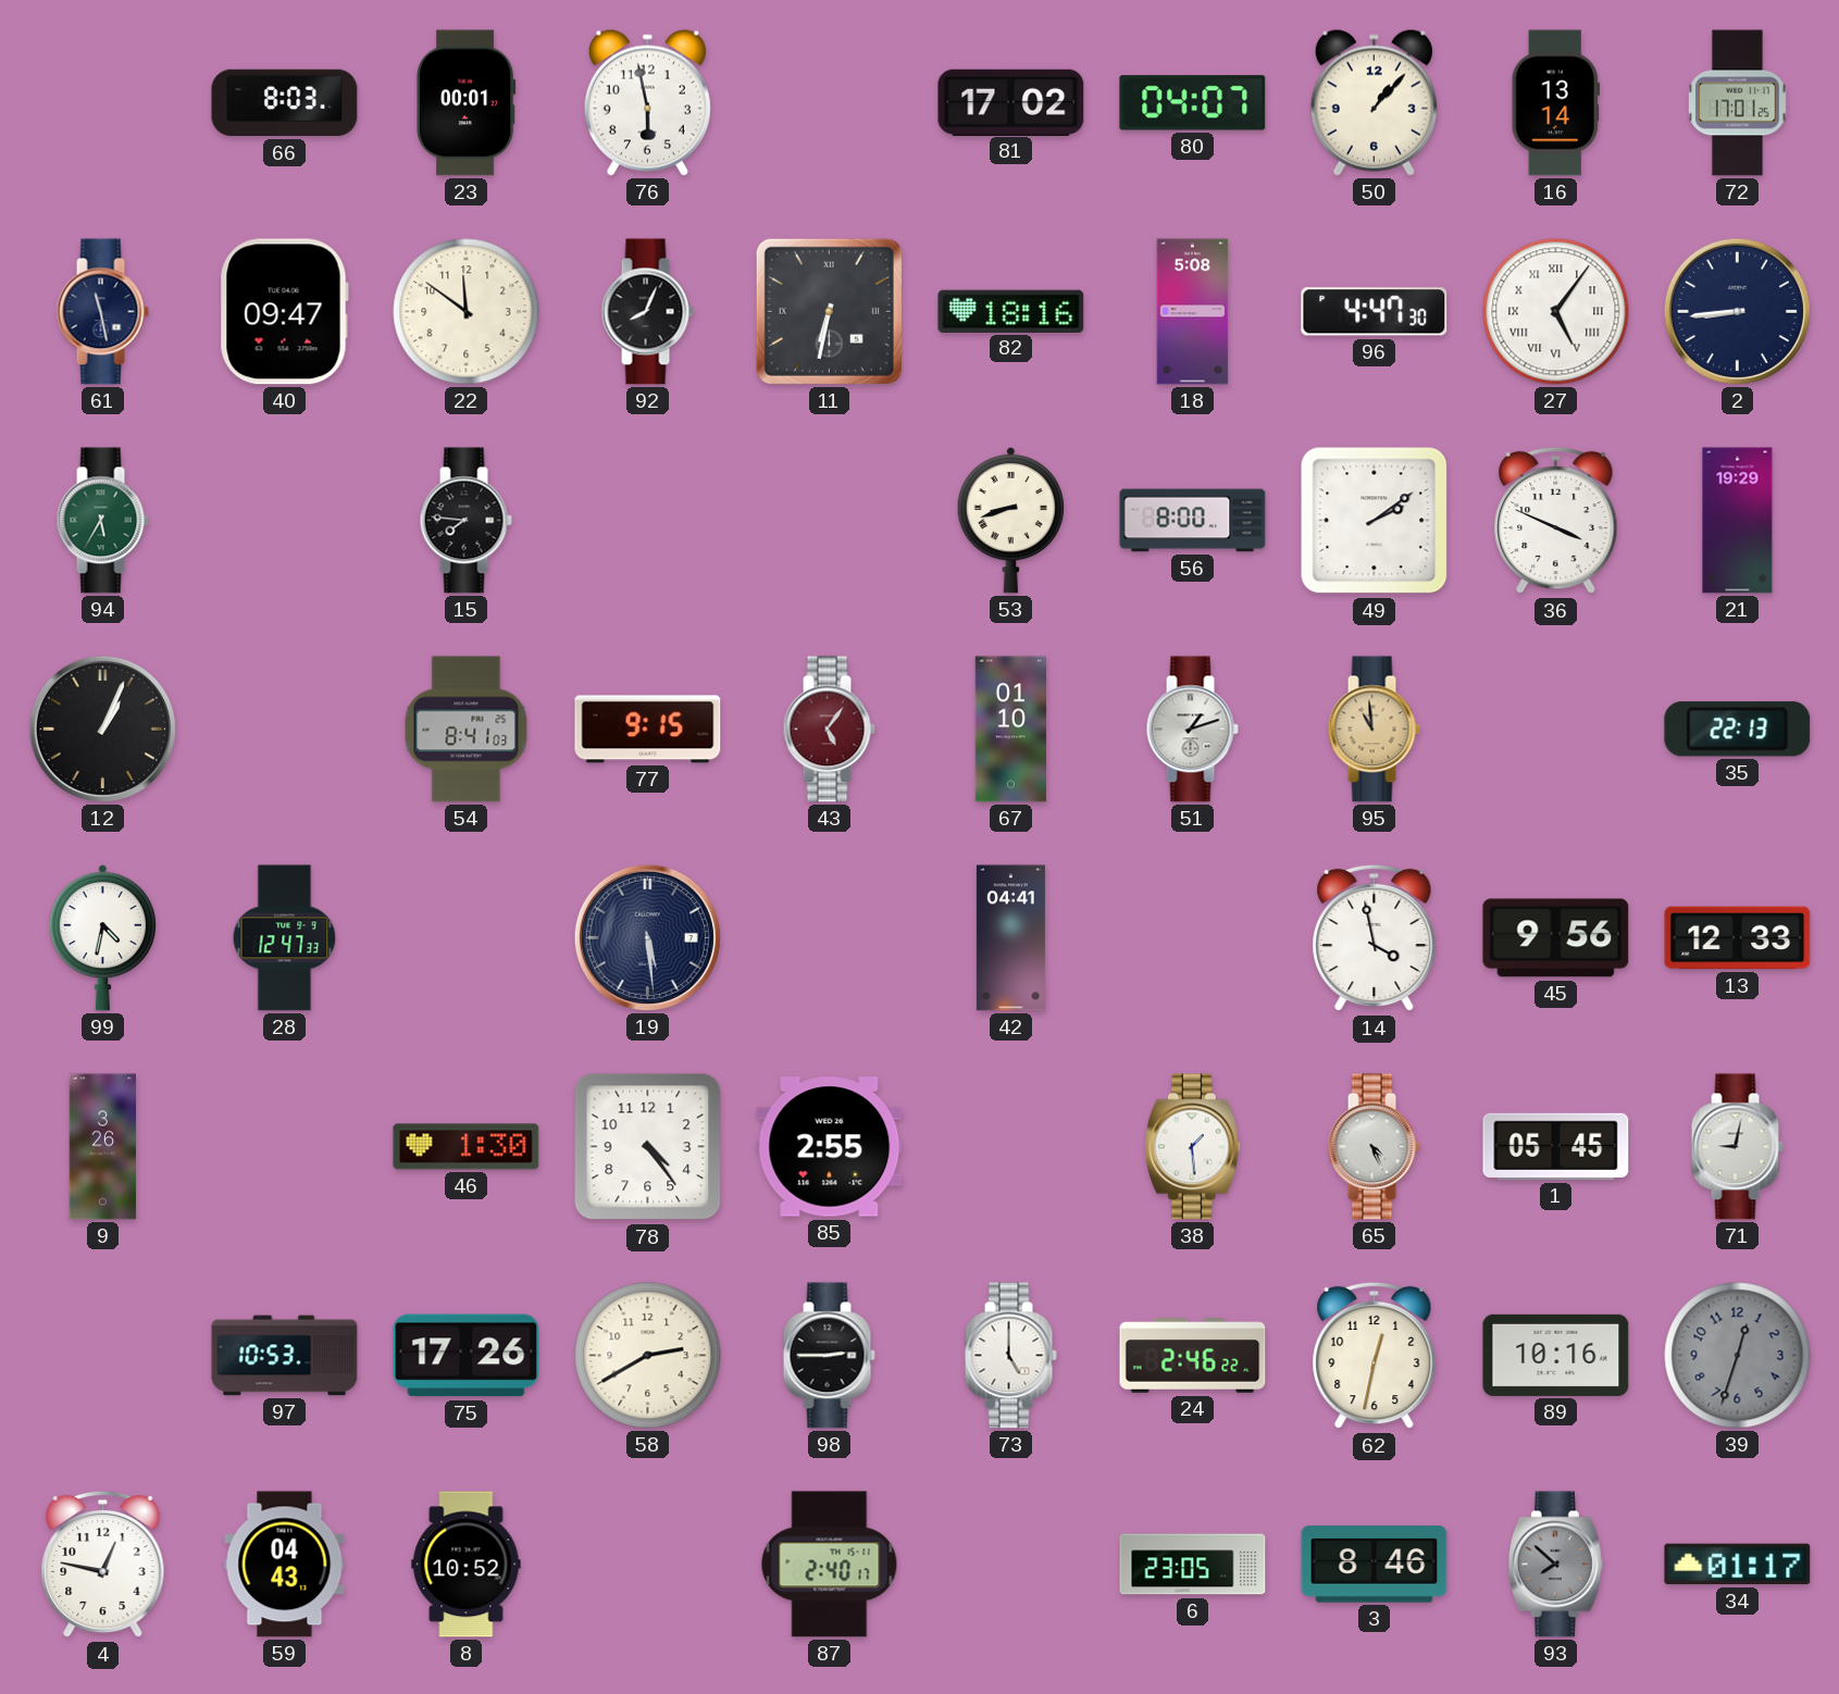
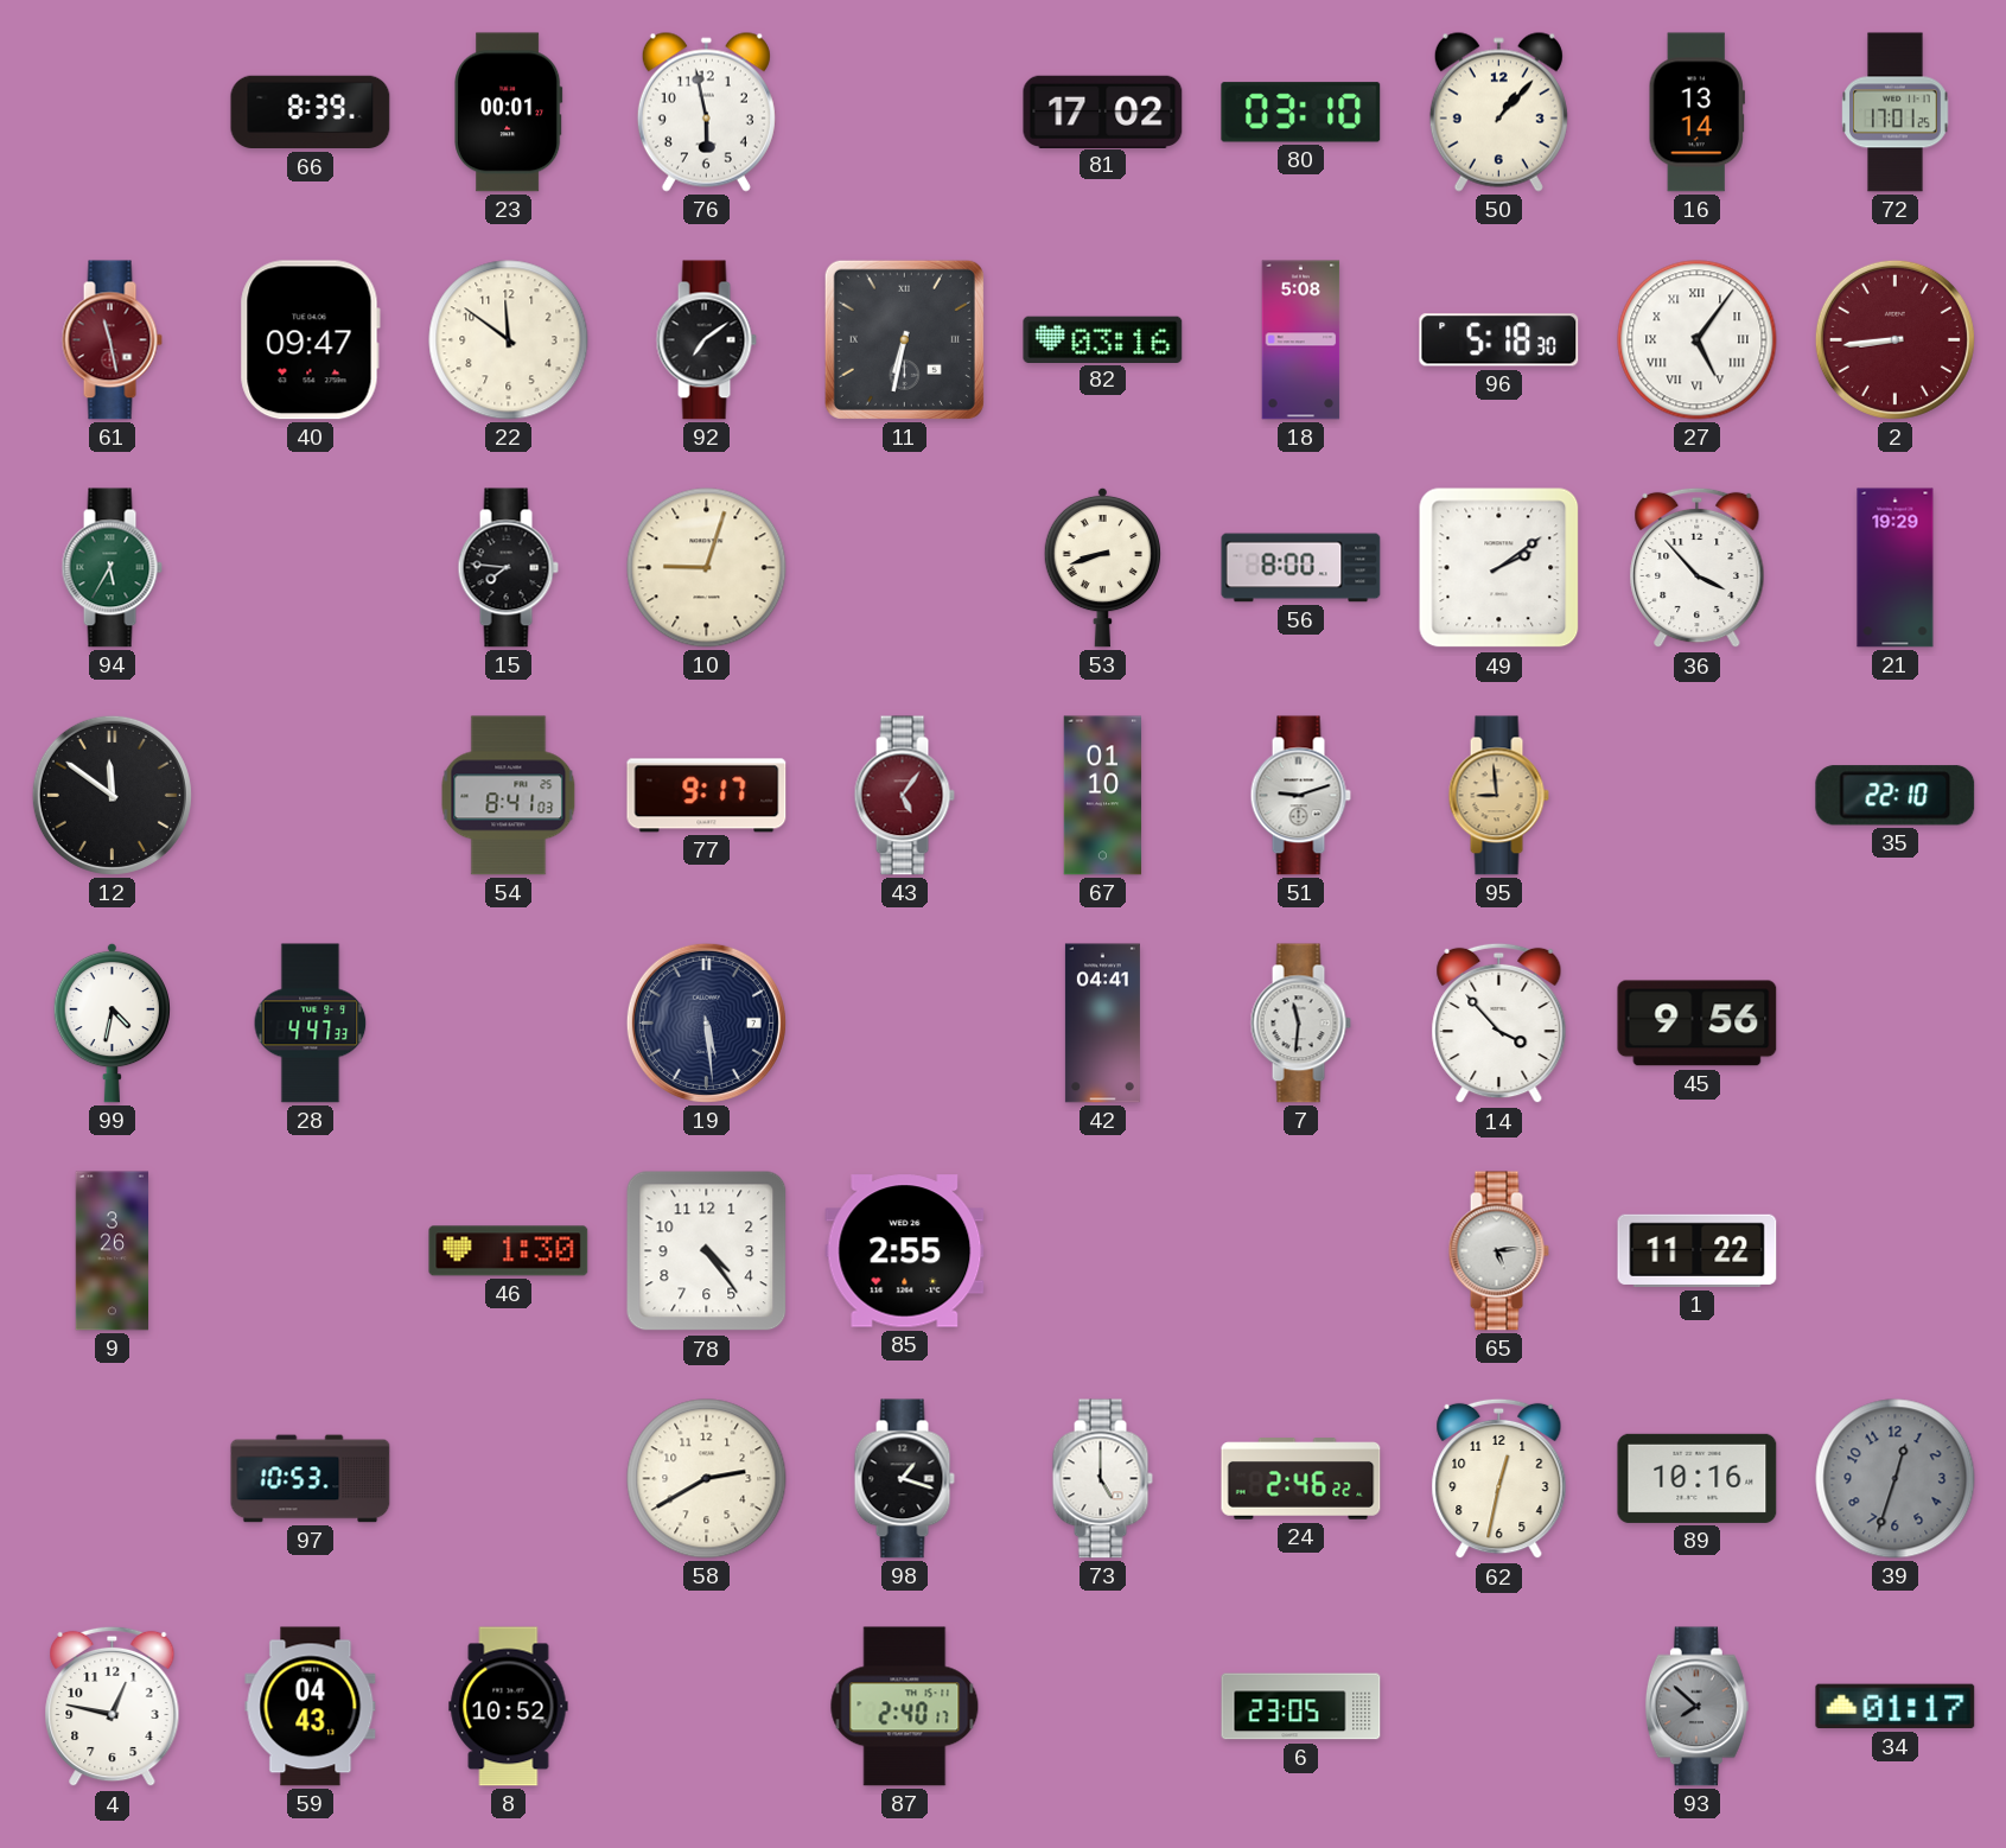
66: 8:03 -> 8:39 (311, 113)
80: 04:07 -> 03:10 (1301, 113)
61 dial: navy -> burgundy (112, 340)
92: 8:04 -> 7:09 (706, 340)
82: 18:16 -> 03:16 (1103, 339)
96: 4:47 -> 5:18 (1499, 340)
2 dial: navy -> burgundy (1894, 339)
10: none -> 9:03 (707, 568)
36: 3:49 -> 3:53 (1698, 568)
12: 1:04 -> 11:51 (112, 795)
77: 9:15 -> 9:17 (707, 796)
51: 1:12 -> 9:12 (1300, 796)
95: 10:59 -> 8:59 (1498, 796)
35: 22:13 -> 22:10 (1896, 796)
28: 12:47 -> 4:47 (311, 1024)
7: none -> 11:31 (1300, 1024)
14: 3:58 -> 3:53 (1499, 1024)
13: 12:33 -> none (1738, 938)
38: 1:29 -> none (1192, 1147)
65: 4:26 -> 5:14 (1498, 1251)
1: 05:45 -> 11:22 (1698, 1250)
71: 9:02 -> none (1737, 1147)
75: 17:26 -> none (467, 1356)
98: 2:45 -> 1:18 (904, 1479)
3: 8:46 -> none (1375, 1565)
